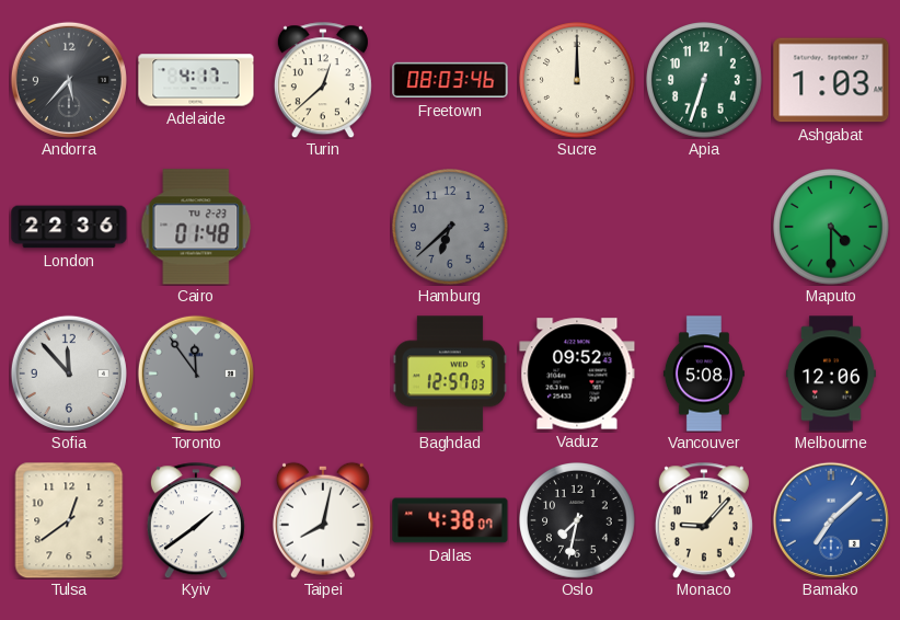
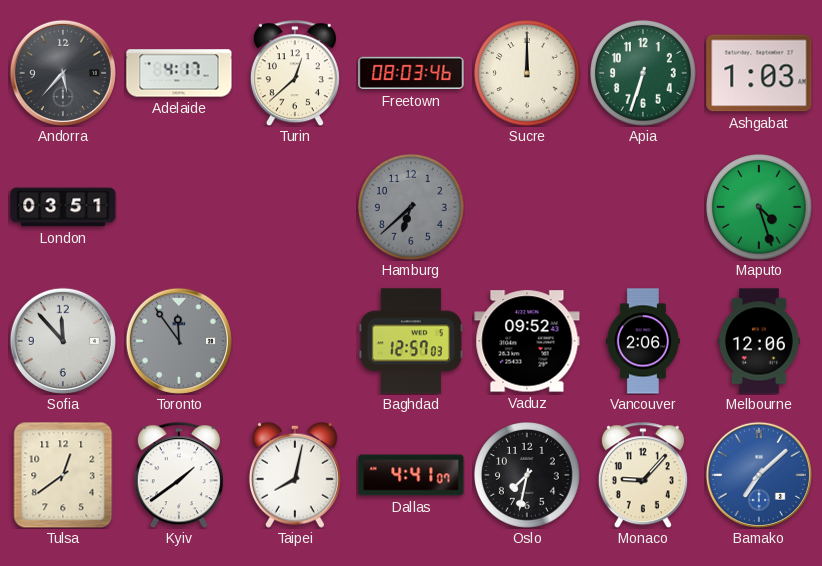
London: 22:36 -> 03:51 (63, 207)
Cairo: 01:48 -> none (196, 227)
Maputo: 4:30 -> 4:27 (760, 208)
Vancouver: 5:08 -> 2:06 (643, 341)
Dallas: 4:38 -> 4:41 (411, 475)
